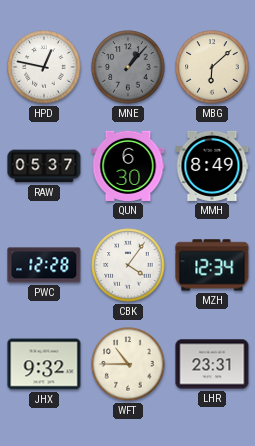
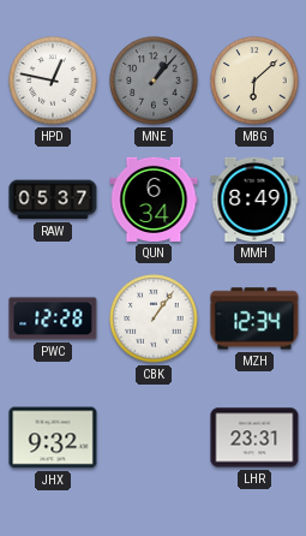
QUN: 6:30 -> 6:34 (154, 199)
CBK: 4:06 -> 1:06 (154, 318)
WFT: 10:45 -> none (128, 364)
